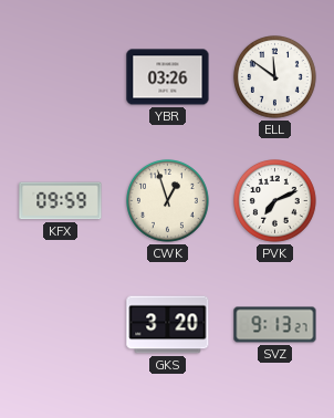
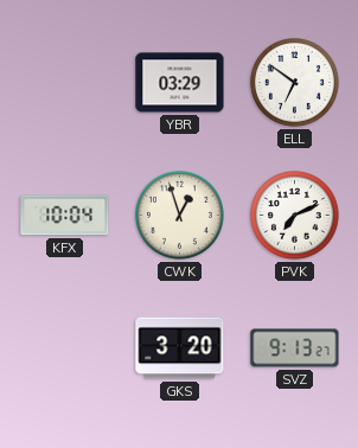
YBR: 03:26 -> 03:29 (180, 83)
ELL: 11:51 -> 6:51 (295, 83)
KFX: 09:59 -> 10:04 (65, 216)
